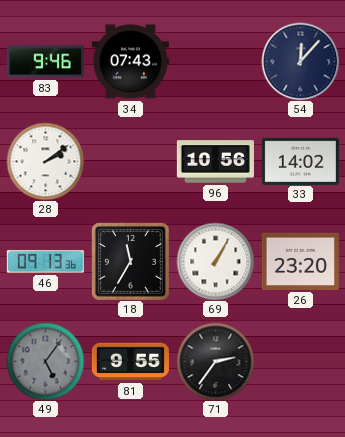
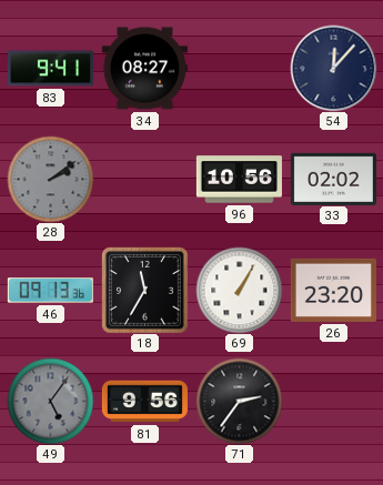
83: 9:46 -> 9:41 (50, 69)
34: 07:43 -> 08:27 (144, 69)
28 dial: white -> grey (50, 179)
33: 14:02 -> 02:02 (333, 179)
81: 9:55 -> 9:56 (144, 402)
